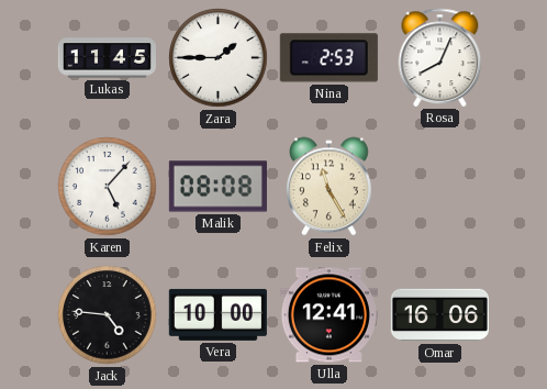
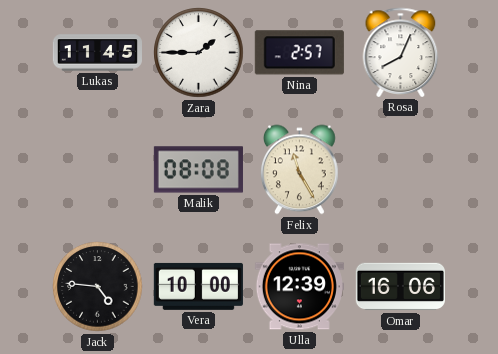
Nina: 2:53 -> 2:57 (299, 53)
Karen: 5:07 -> none (108, 187)
Ulla: 12:41 -> 12:39 (299, 287)
